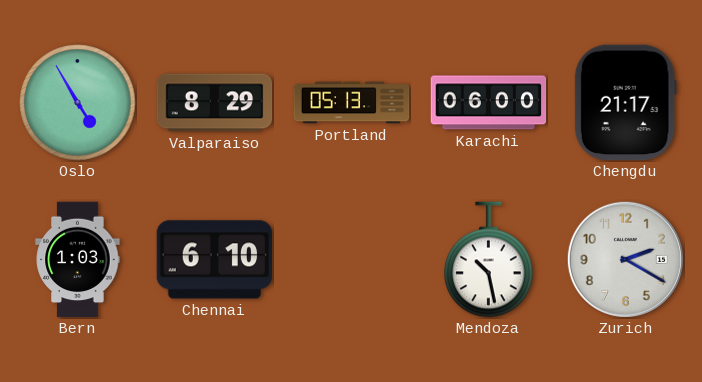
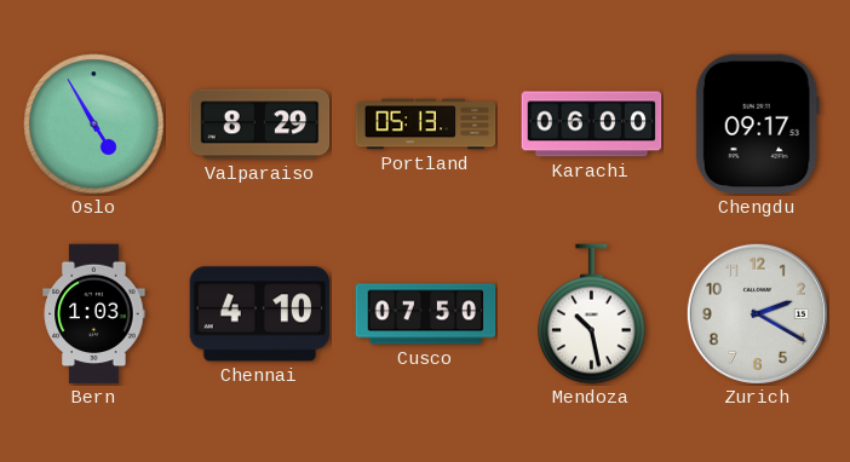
Chengdu: 21:17 -> 09:17 (757, 125)
Chennai: 6:10 -> 4:10 (260, 314)
Cusco: none -> 07:50 (426, 314)
